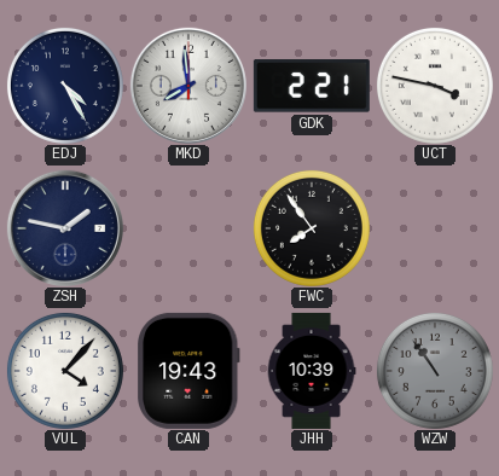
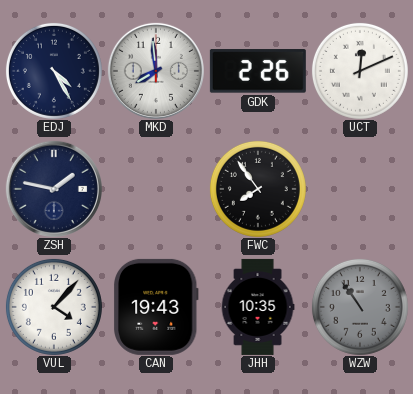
GDK: 2:21 -> 2:26 (258, 71)
UCT: 3:47 -> 12:11 (360, 71)
JHH: 10:39 -> 10:35 (258, 307)
